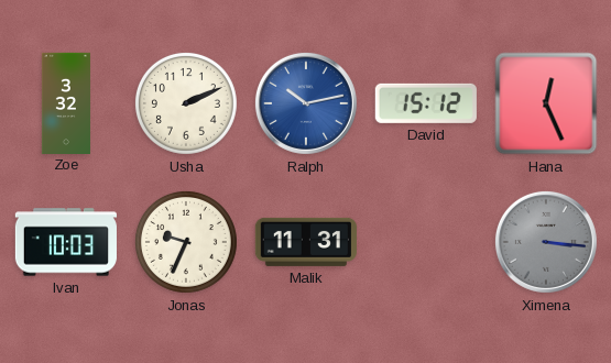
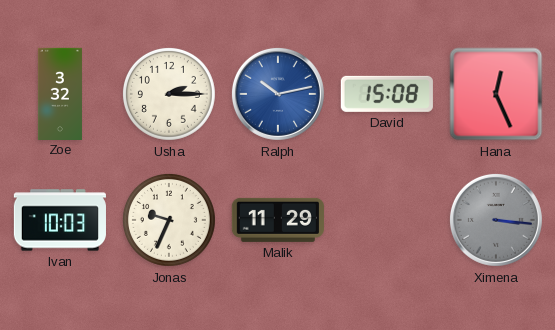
Usha: 2:11 -> 2:15 (169, 94)
David: 15:12 -> 15:08 (387, 94)
Malik: 11:31 -> 11:29 (278, 220)
